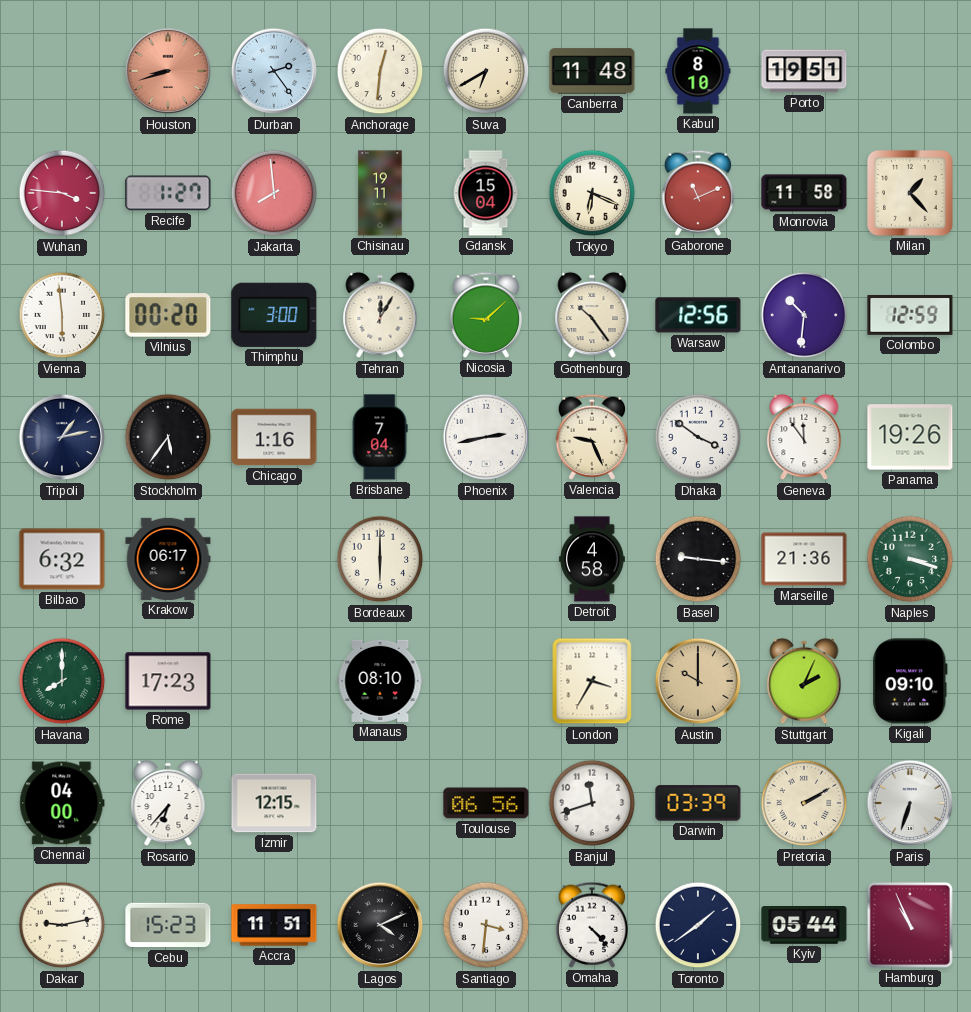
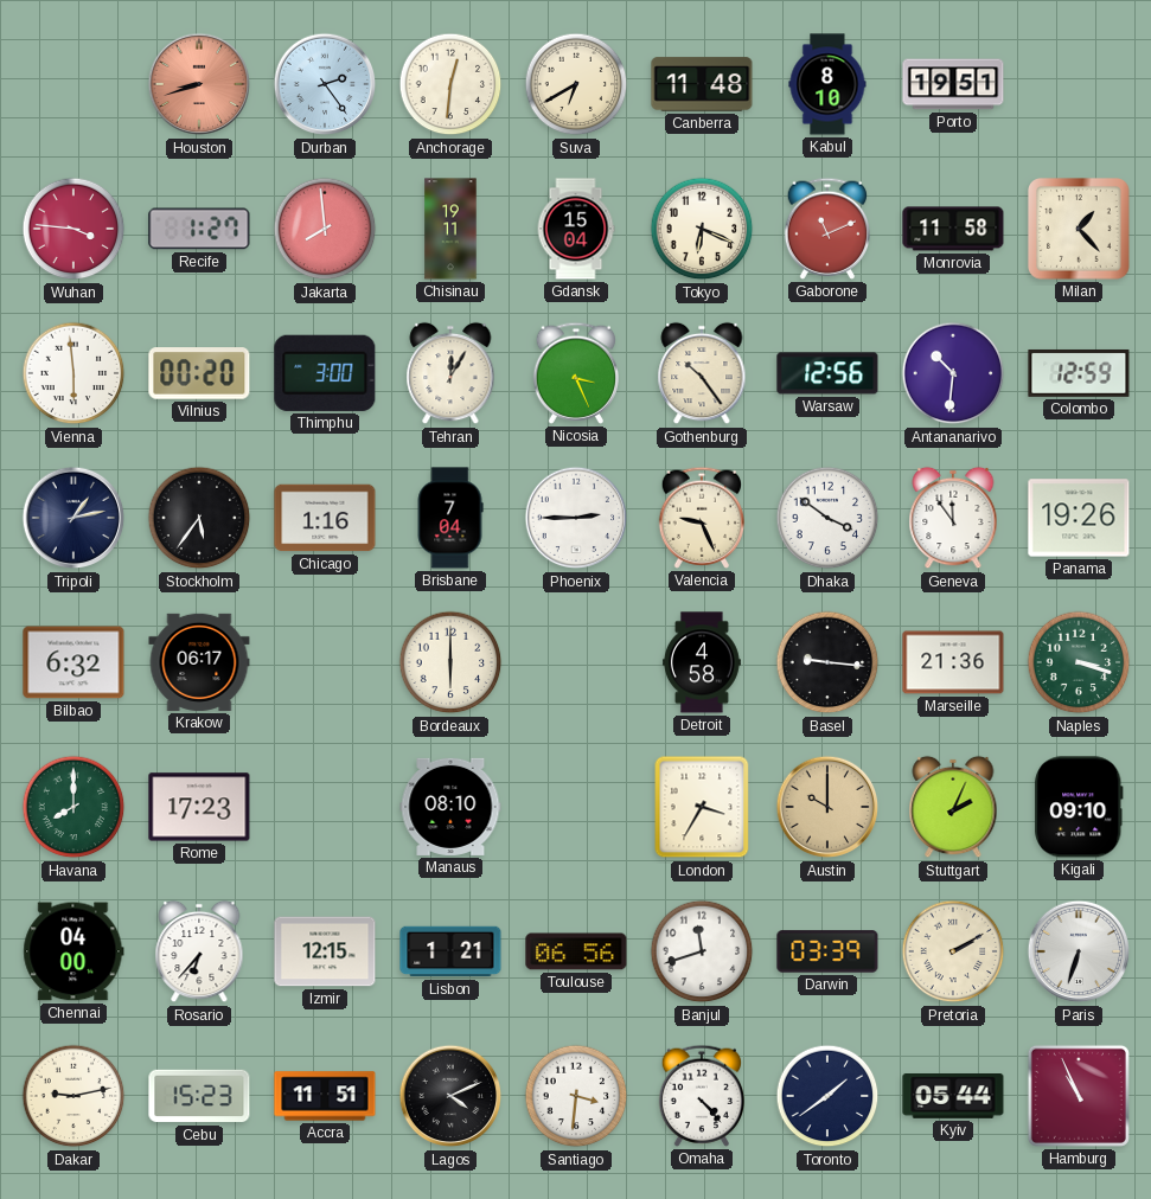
Nicosia: 9:08 -> 3:26 (576, 373)
Phoenix: 2:43 -> 2:45 (576, 518)
Lisbon: none -> 1:21 (450, 951)
